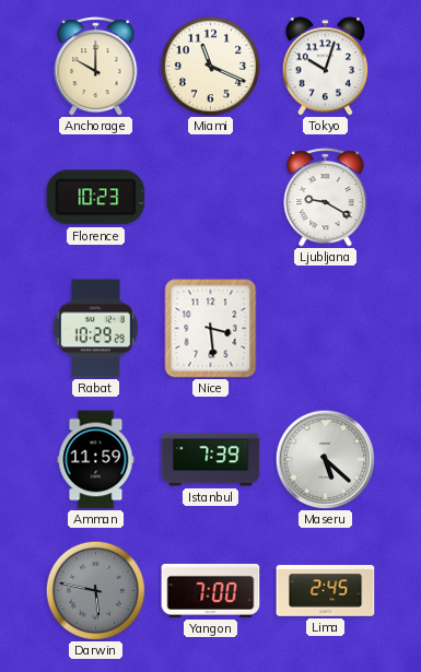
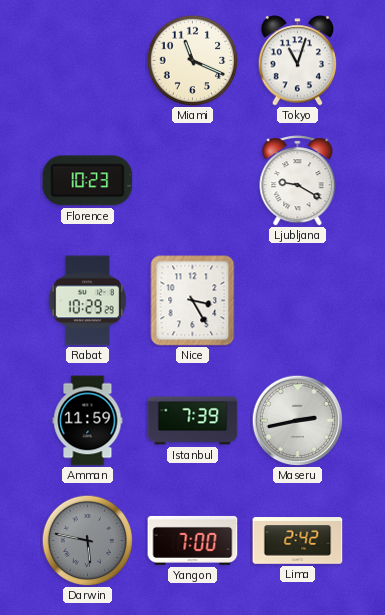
Anchorage: 10:00 -> none (96, 67)
Tokyo: 10:03 -> 11:03 (298, 61)
Nice: 3:29 -> 3:25 (193, 301)
Maseru: 5:22 -> 2:43 (297, 420)
Lima: 2:45 -> 2:42 (298, 541)
